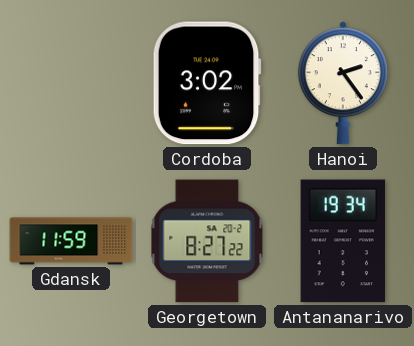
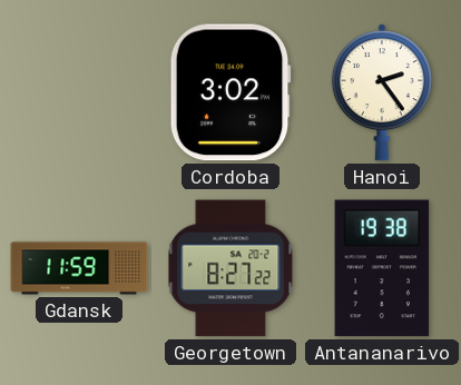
Antananarivo: 19:34 -> 19:38 (382, 268)
